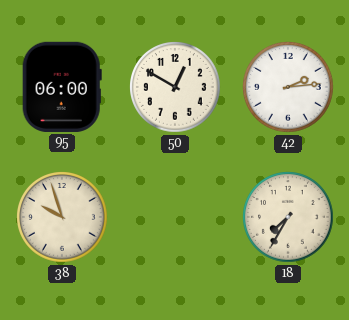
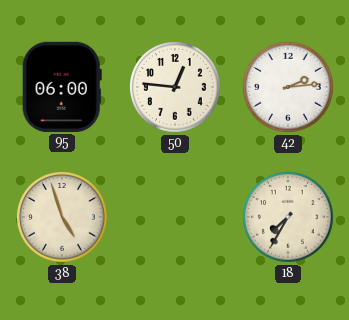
50: 12:50 -> 12:46 (176, 88)
38: 9:57 -> 4:57 (63, 218)
